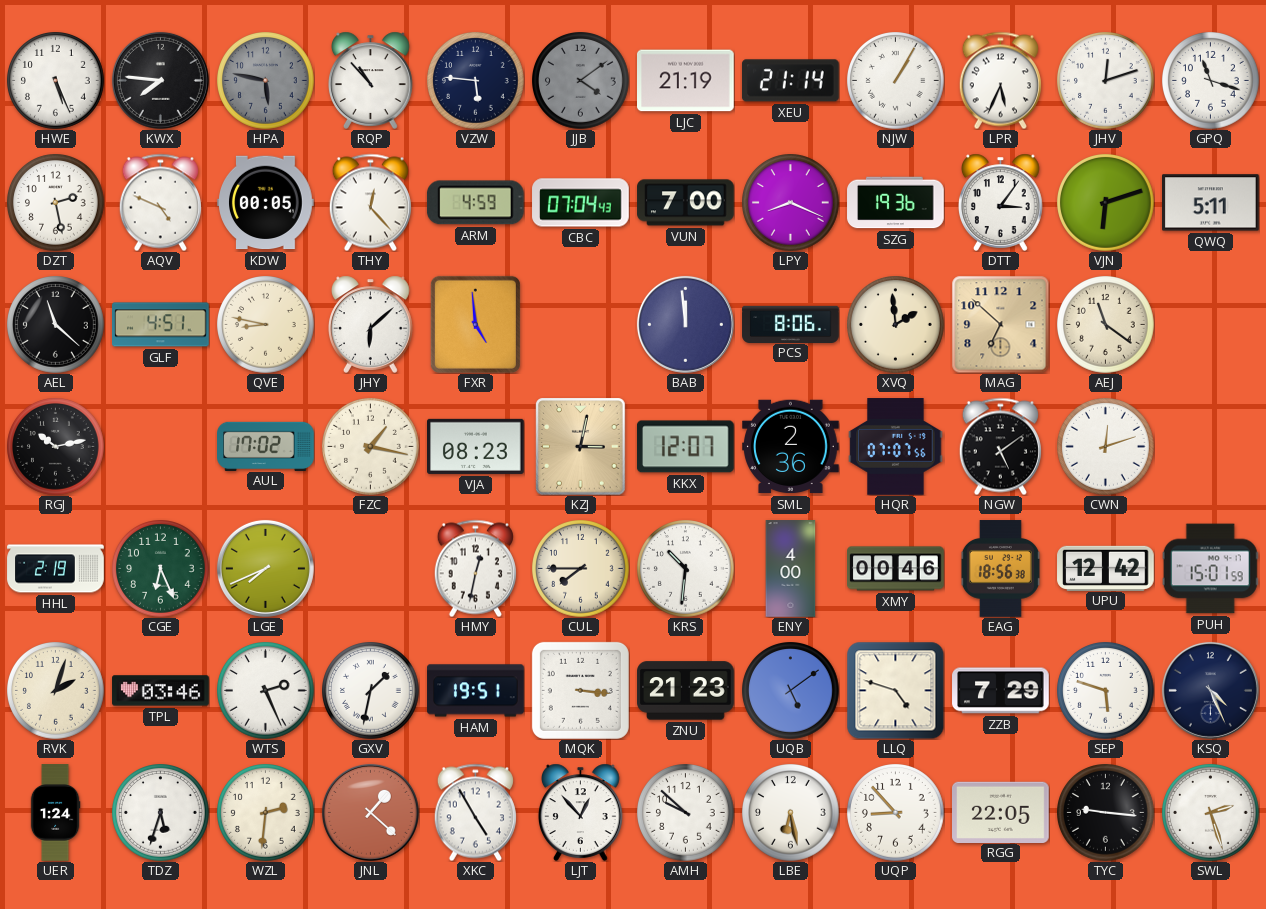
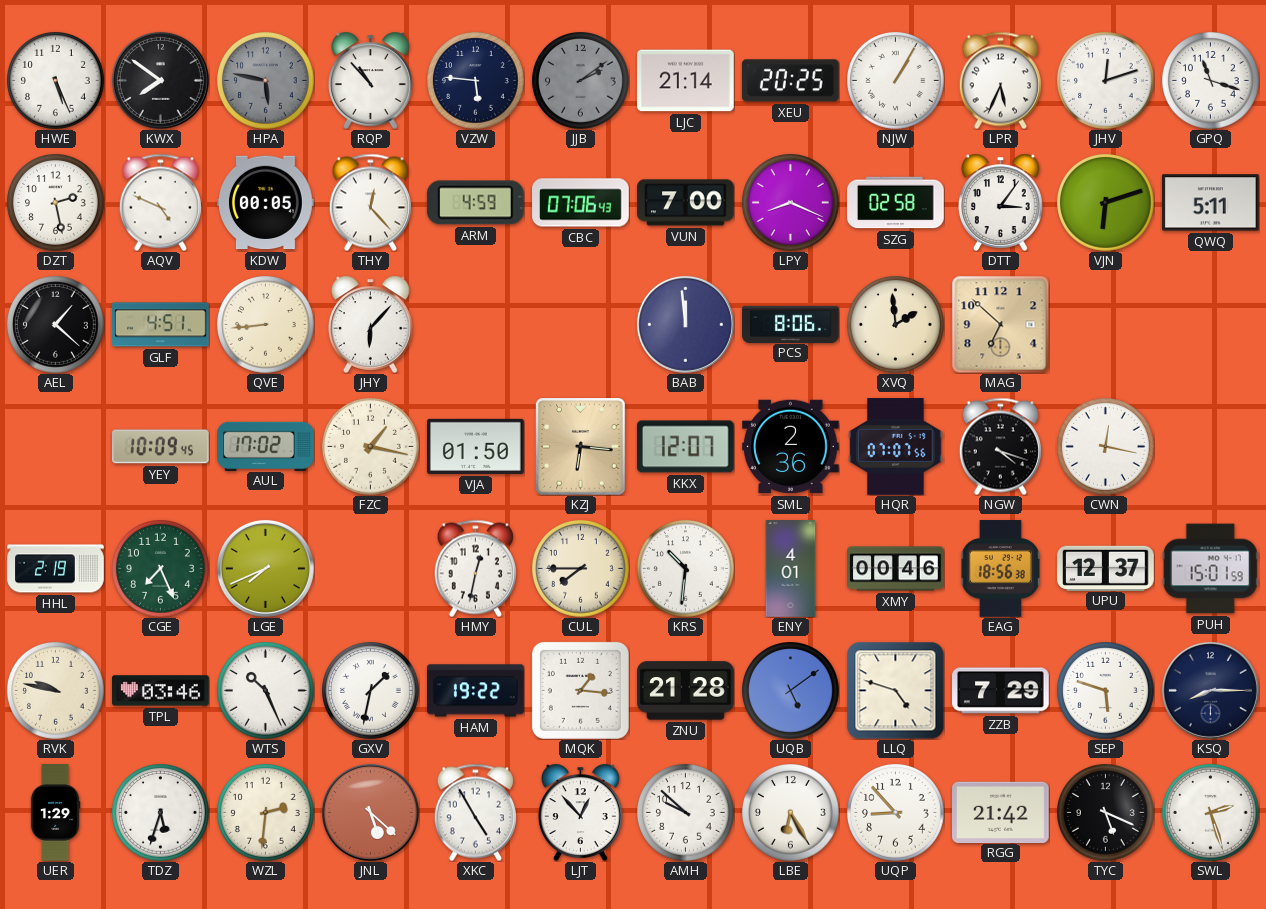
KWX: 7:46 -> 7:51 (160, 80)
JJB: 4:09 -> 2:09 (581, 81)
LJC: 21:19 -> 21:14 (686, 81)
XEU: 21:14 -> 20:25 (790, 81)
CBC: 07:04 -> 07:06 (581, 203)
SZG: 19:36 -> 02:58 (896, 203)
AEL: 11:22 -> 1:22 (56, 325)
QVE: 8:47 -> 8:44 (266, 325)
JHY: 6:08 -> 6:07 (371, 324)
FXR: 4:59 -> none (475, 324)
AEJ: 11:21 -> none (1106, 325)
RGJ: 10:13 -> none (56, 447)
YEY: none -> 10:09 (161, 447)
VJA: 08:23 -> 01:50 (476, 446)
KZJ: 3:02 -> 6:16 (581, 446)
NGW: 5:09 -> 4:18 (1000, 446)
CWN: 12:12 -> 12:17 (1106, 447)
CGE: 6:26 -> 7:26 (161, 569)
ENY: 4:00 -> 4:01 (791, 569)
UPU: 12:42 -> 12:37 (1106, 568)
RVK: 2:03 -> 9:47 (56, 691)
WTS: 2:26 -> 10:26 (266, 691)
HAM: 19:51 -> 19:22 (476, 691)
MQK: 3:16 -> 1:16 (580, 690)
ZNU: 21:23 -> 21:28 (686, 691)
KSQ: 4:26 -> 8:15 (1210, 690)
UER: 1:24 -> 1:29 (55, 813)
JNL: 1:22 -> 5:22 (370, 812)
LBE: 6:28 -> 6:25 (791, 813)
RGG: 22:05 -> 21:42 (1001, 812)
TYC: 9:16 -> 5:19 (1106, 813)
